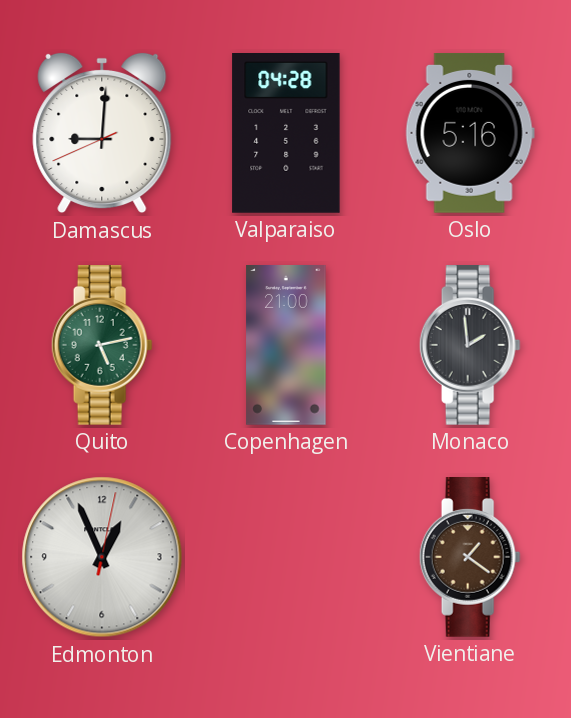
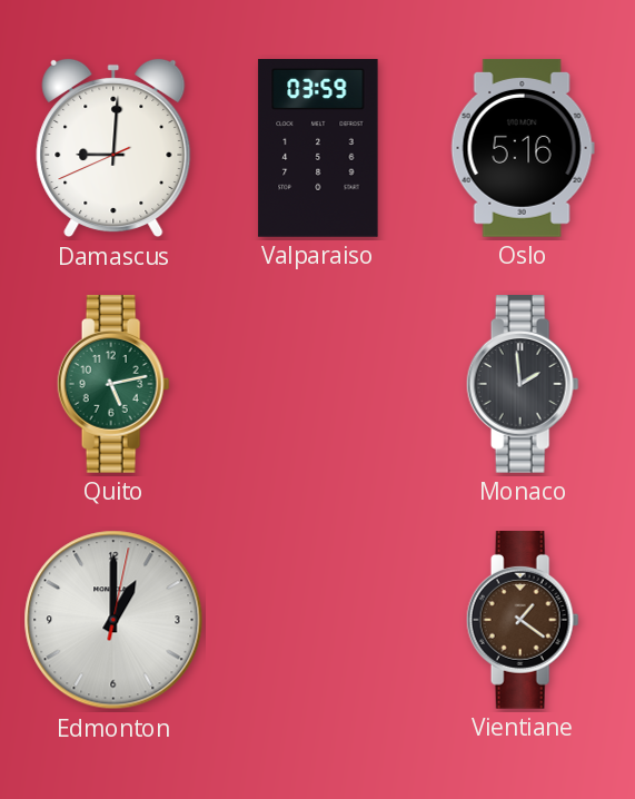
Valparaiso: 04:28 -> 03:59 (318, 149)
Copenhagen: 21:00 -> none (286, 346)
Edmonton: 12:56 -> 1:00 (113, 620)
